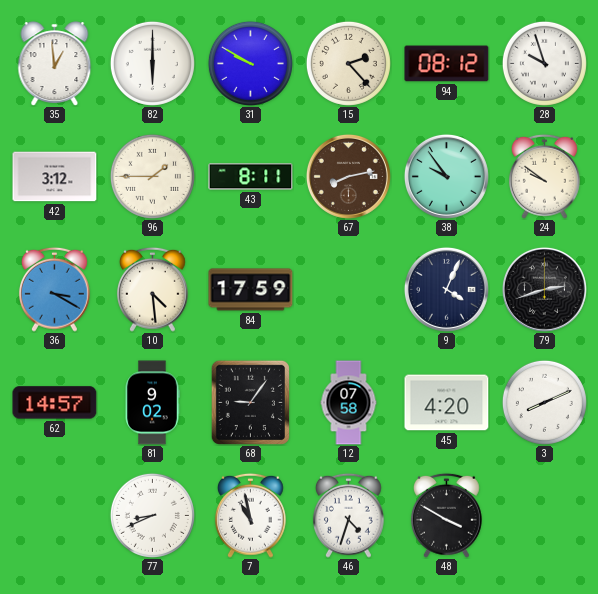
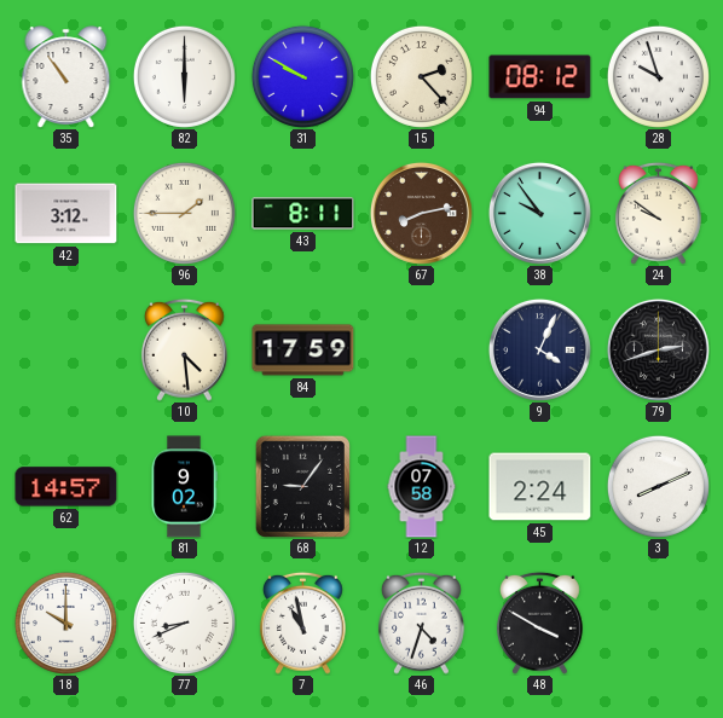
35: 12:59 -> 10:54 (66, 77)
36: 3:20 -> none (54, 289)
45: 4:20 -> 2:24 (540, 487)
18: none -> 10:00 (65, 623)
